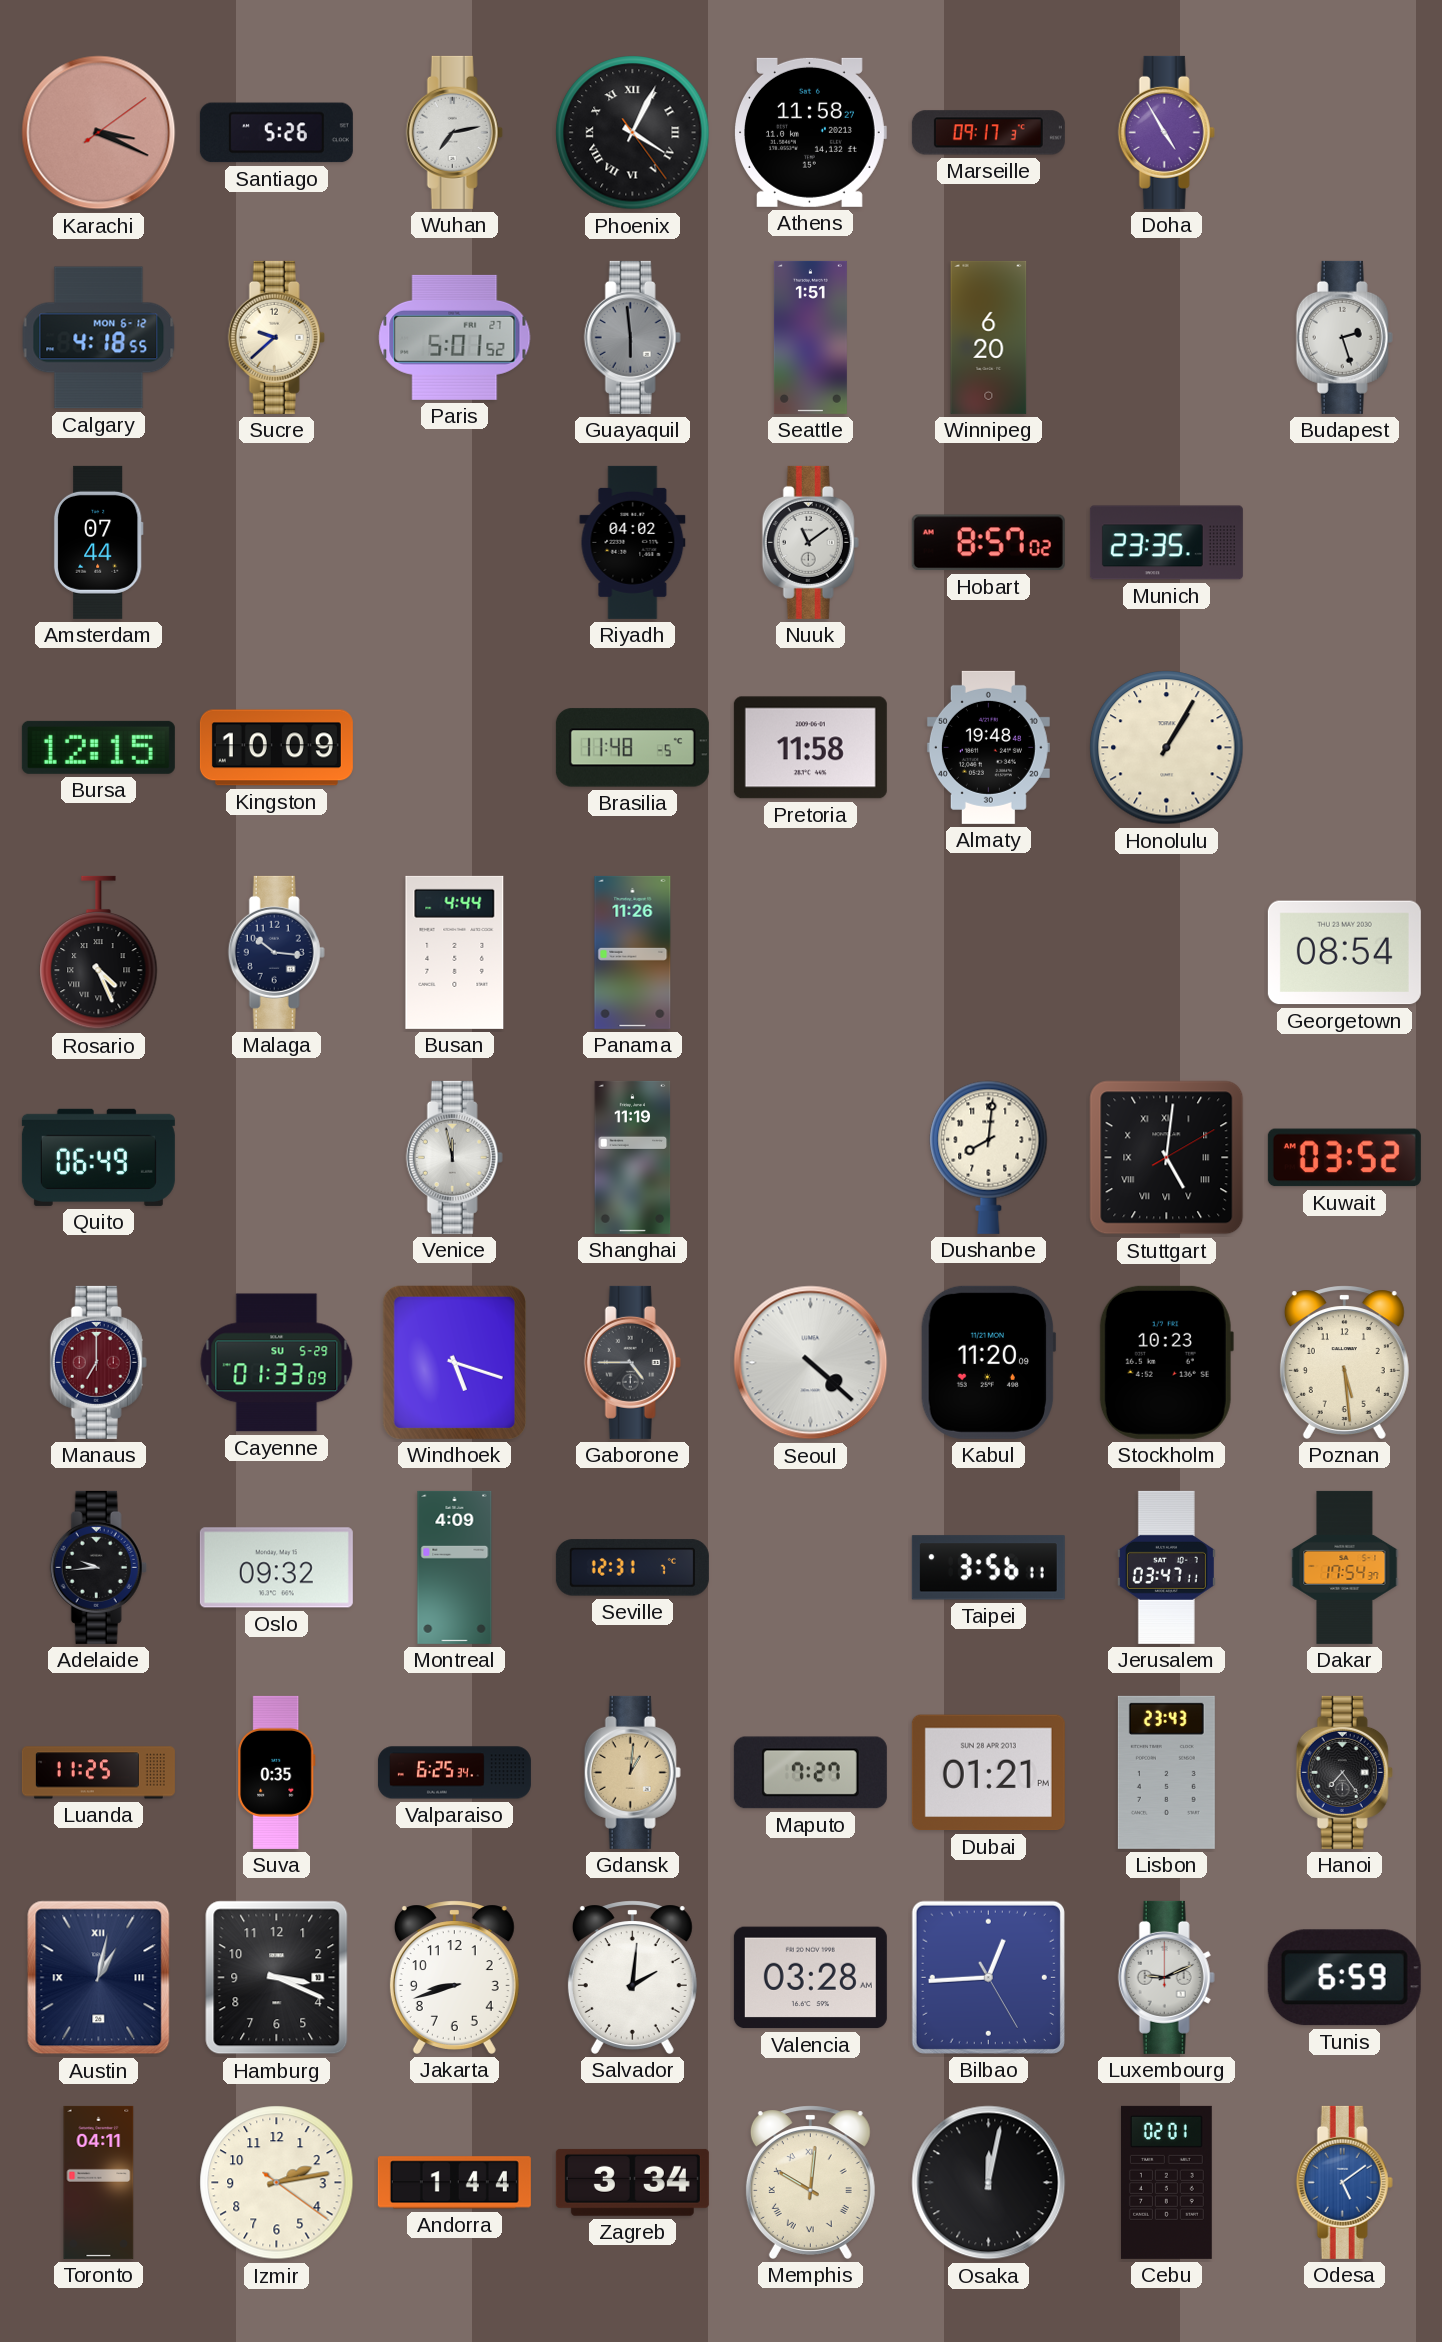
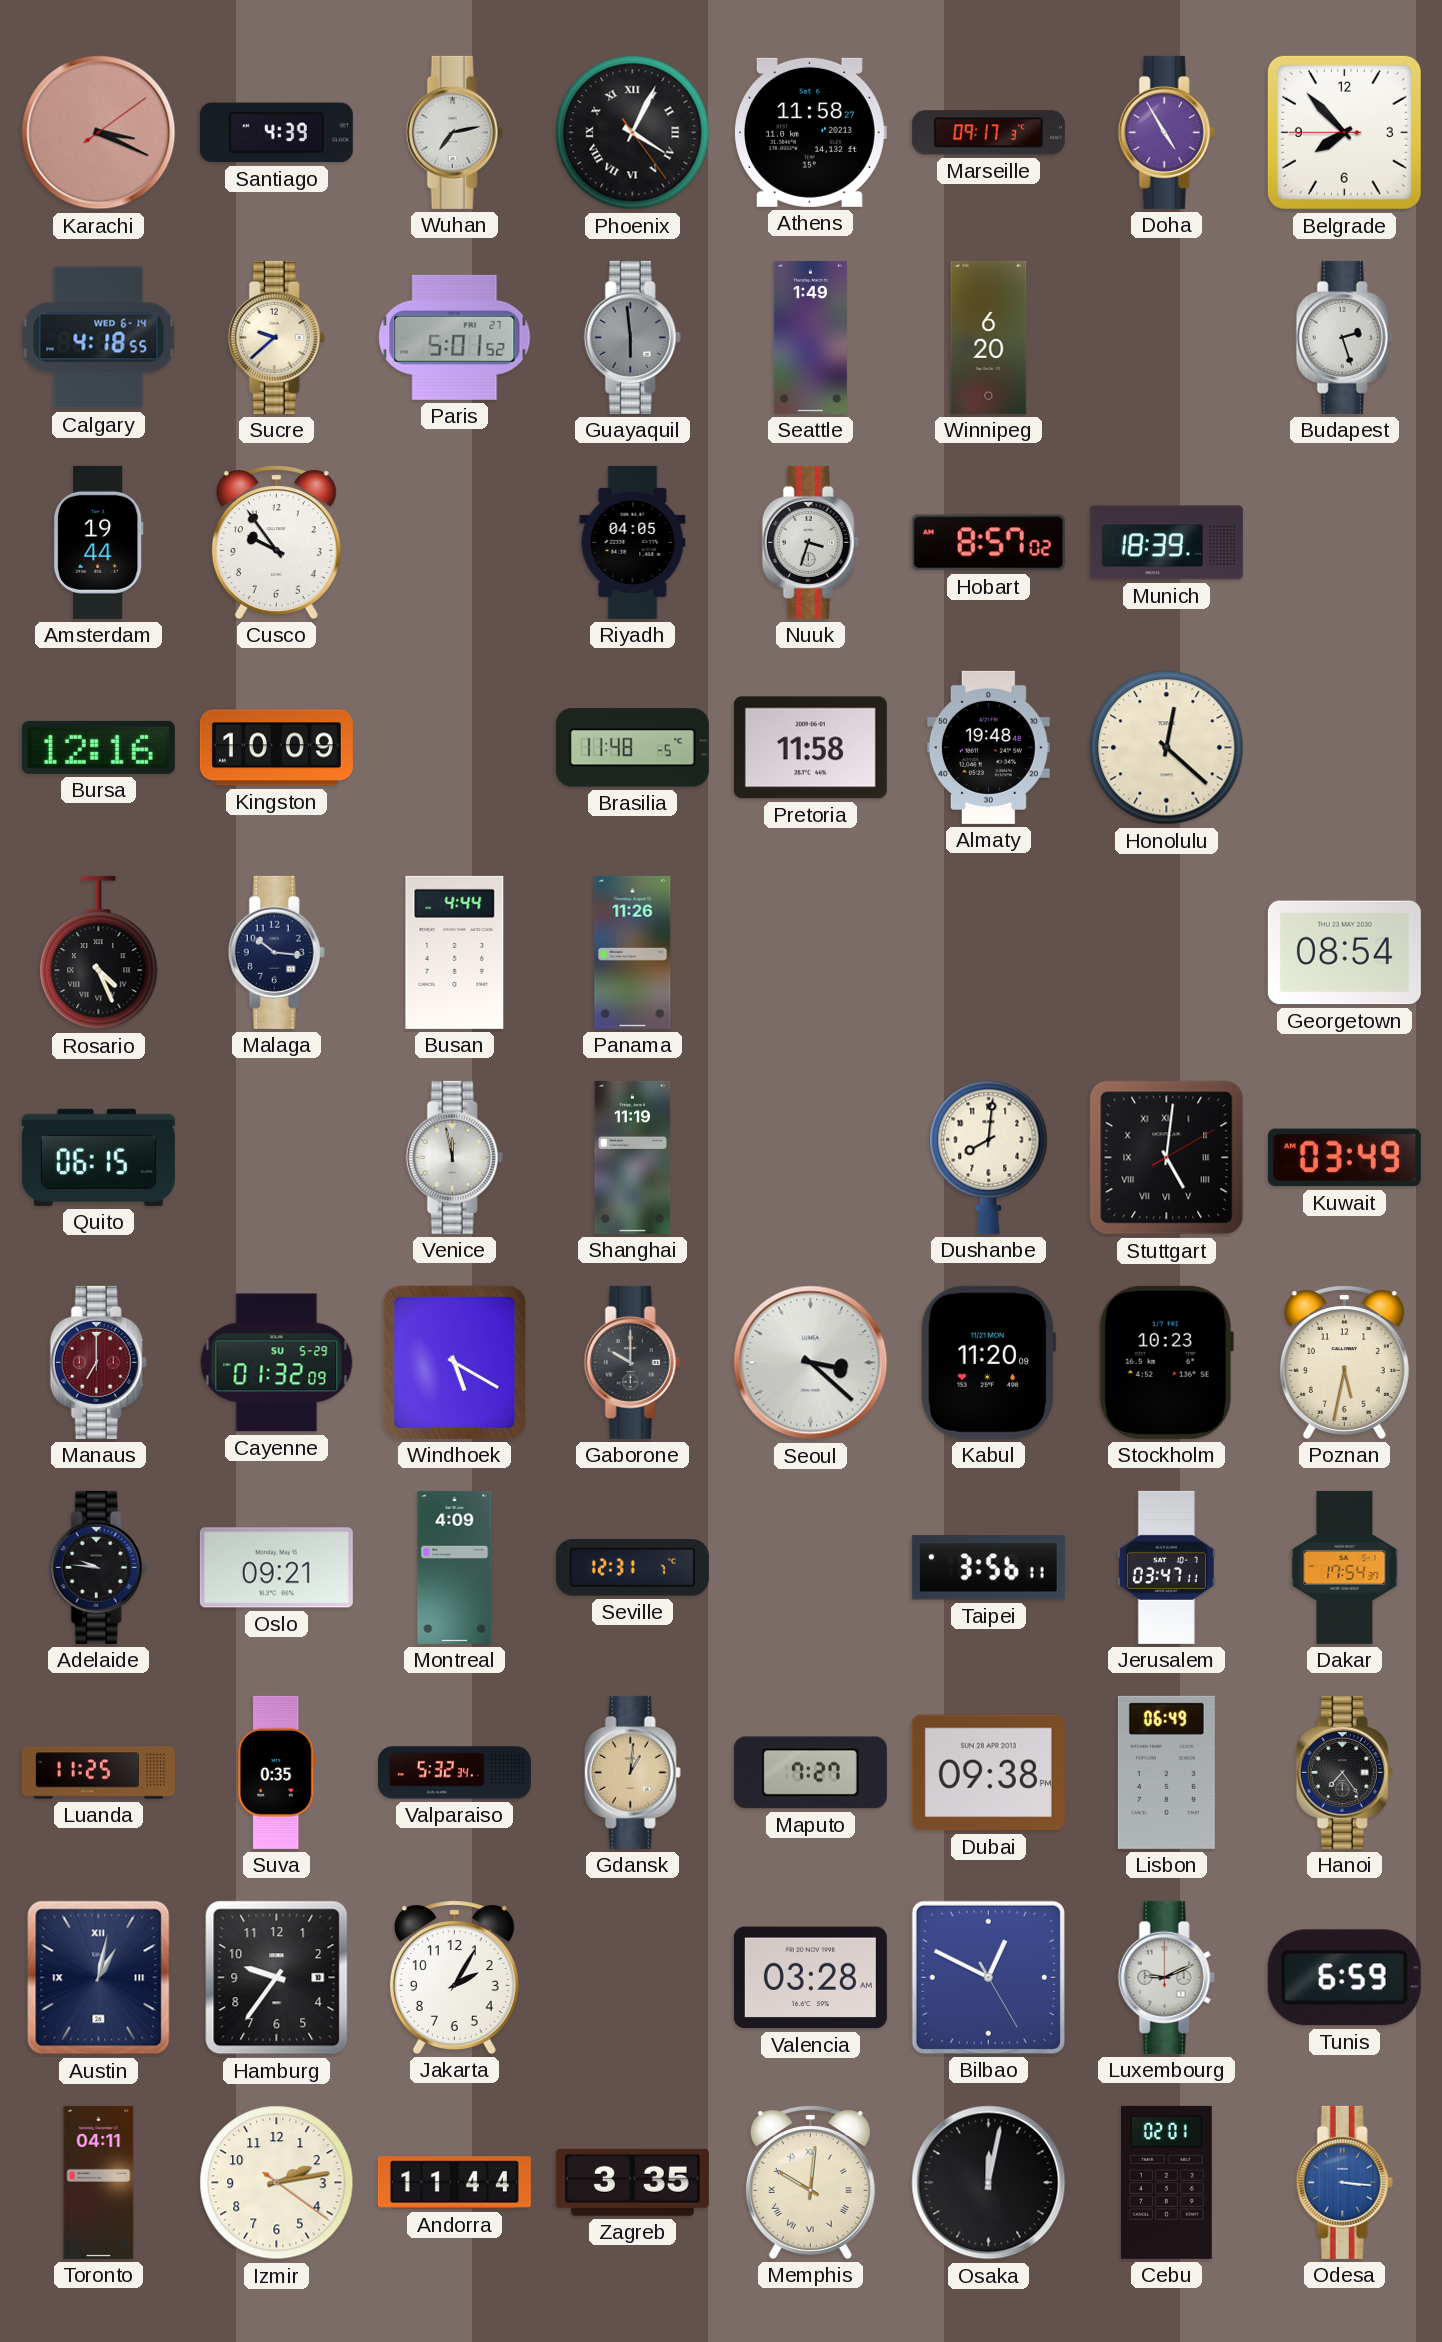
Santiago: 5:26 -> 4:39 (276, 133)
Belgrade: none -> 7:52 (1344, 132)
Calgary date: MON 6-12 -> WED 6-14 (99, 338)
Seattle: 1:51 -> 1:49 (810, 337)
Amsterdam: 07:44 -> 19:44 (98, 542)
Cusco: none -> 9:54 (276, 542)
Riyadh: 04:02 -> 04:05 (633, 542)
Nuuk: 11:09 -> 3:33 (810, 542)
Munich: 23:35 -> 18:39 (1166, 543)
Bursa: 12:15 -> 12:16 (98, 747)
Honolulu: 1:05 -> 12:22 (1167, 748)
Quito: 06:49 -> 06:15 (98, 1157)
Kuwait: 03:52 -> 03:49 (1344, 1158)
Cayenne: 01:33 -> 01:32 (277, 1363)
Windhoek: 5:18 -> 5:20 (454, 1362)
Gaborone: 4:45 -> 10:00 (632, 1362)
Seoul: 4:22 -> 3:22 (811, 1363)
Poznan: 5:29 -> 5:32 (1344, 1362)
Adelaide: 9:44 -> 9:46 (98, 1567)
Oslo: 09:32 -> 09:21 (276, 1568)
Valparaiso: 6:25 -> 5:32 (454, 1773)
Dubai: 01:21 -> 09:38 (988, 1773)
Lisbon: 23:43 -> 06:49 (1166, 1772)
Hamburg: 3:19 -> 9:36 (277, 1978)
Jakarta: 8:42 -> 2:05 (454, 1977)
Salvador: 2:01 -> none (632, 1977)
Bilbao: 12:44 -> 12:49 (988, 1977)
Andorra: 1:44 -> 11:44 (454, 2183)
Zagreb: 3:34 -> 3:35 (632, 2182)
Odesa: 5:09 -> 3:16 (1344, 2182)
